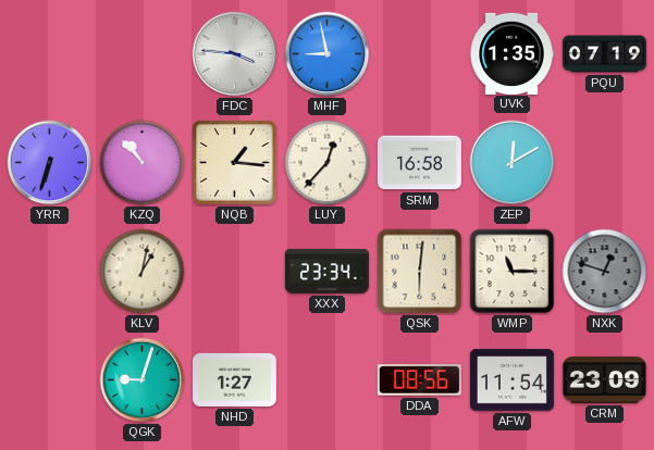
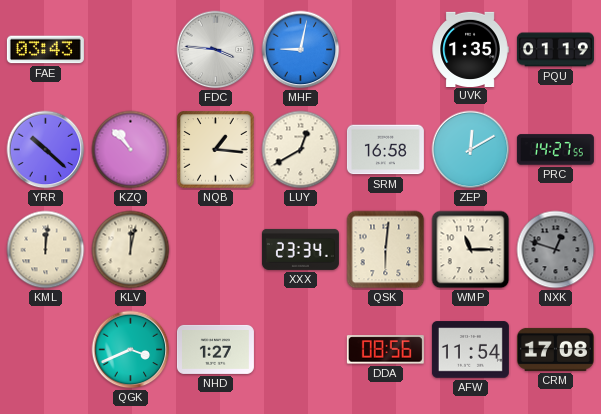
FAE: none -> 03:43 (45, 50)
MHF: 8:58 -> 9:02 (301, 50)
PQU: 07:19 -> 01:19 (555, 50)
YRR: 6:33 -> 10:22 (46, 150)
LUY: 12:37 -> 12:40 (301, 150)
PRC: none -> 14:27 (555, 150)
KML: none -> 12:01 (46, 250)
KLV: 1:02 -> 12:02 (131, 250)
QGK: 9:03 -> 3:41 (131, 350)
CRM: 23:09 -> 17:08 (555, 349)
